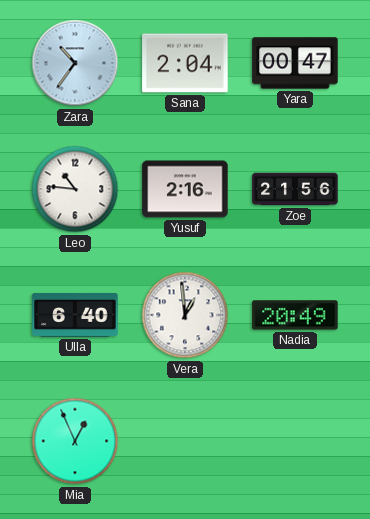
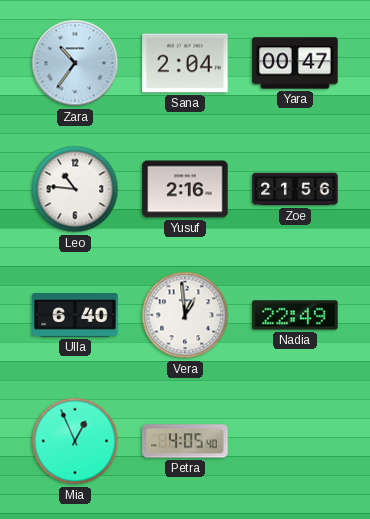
Nadia: 20:49 -> 22:49 (295, 315)
Petra: none -> 4:05 (185, 441)
